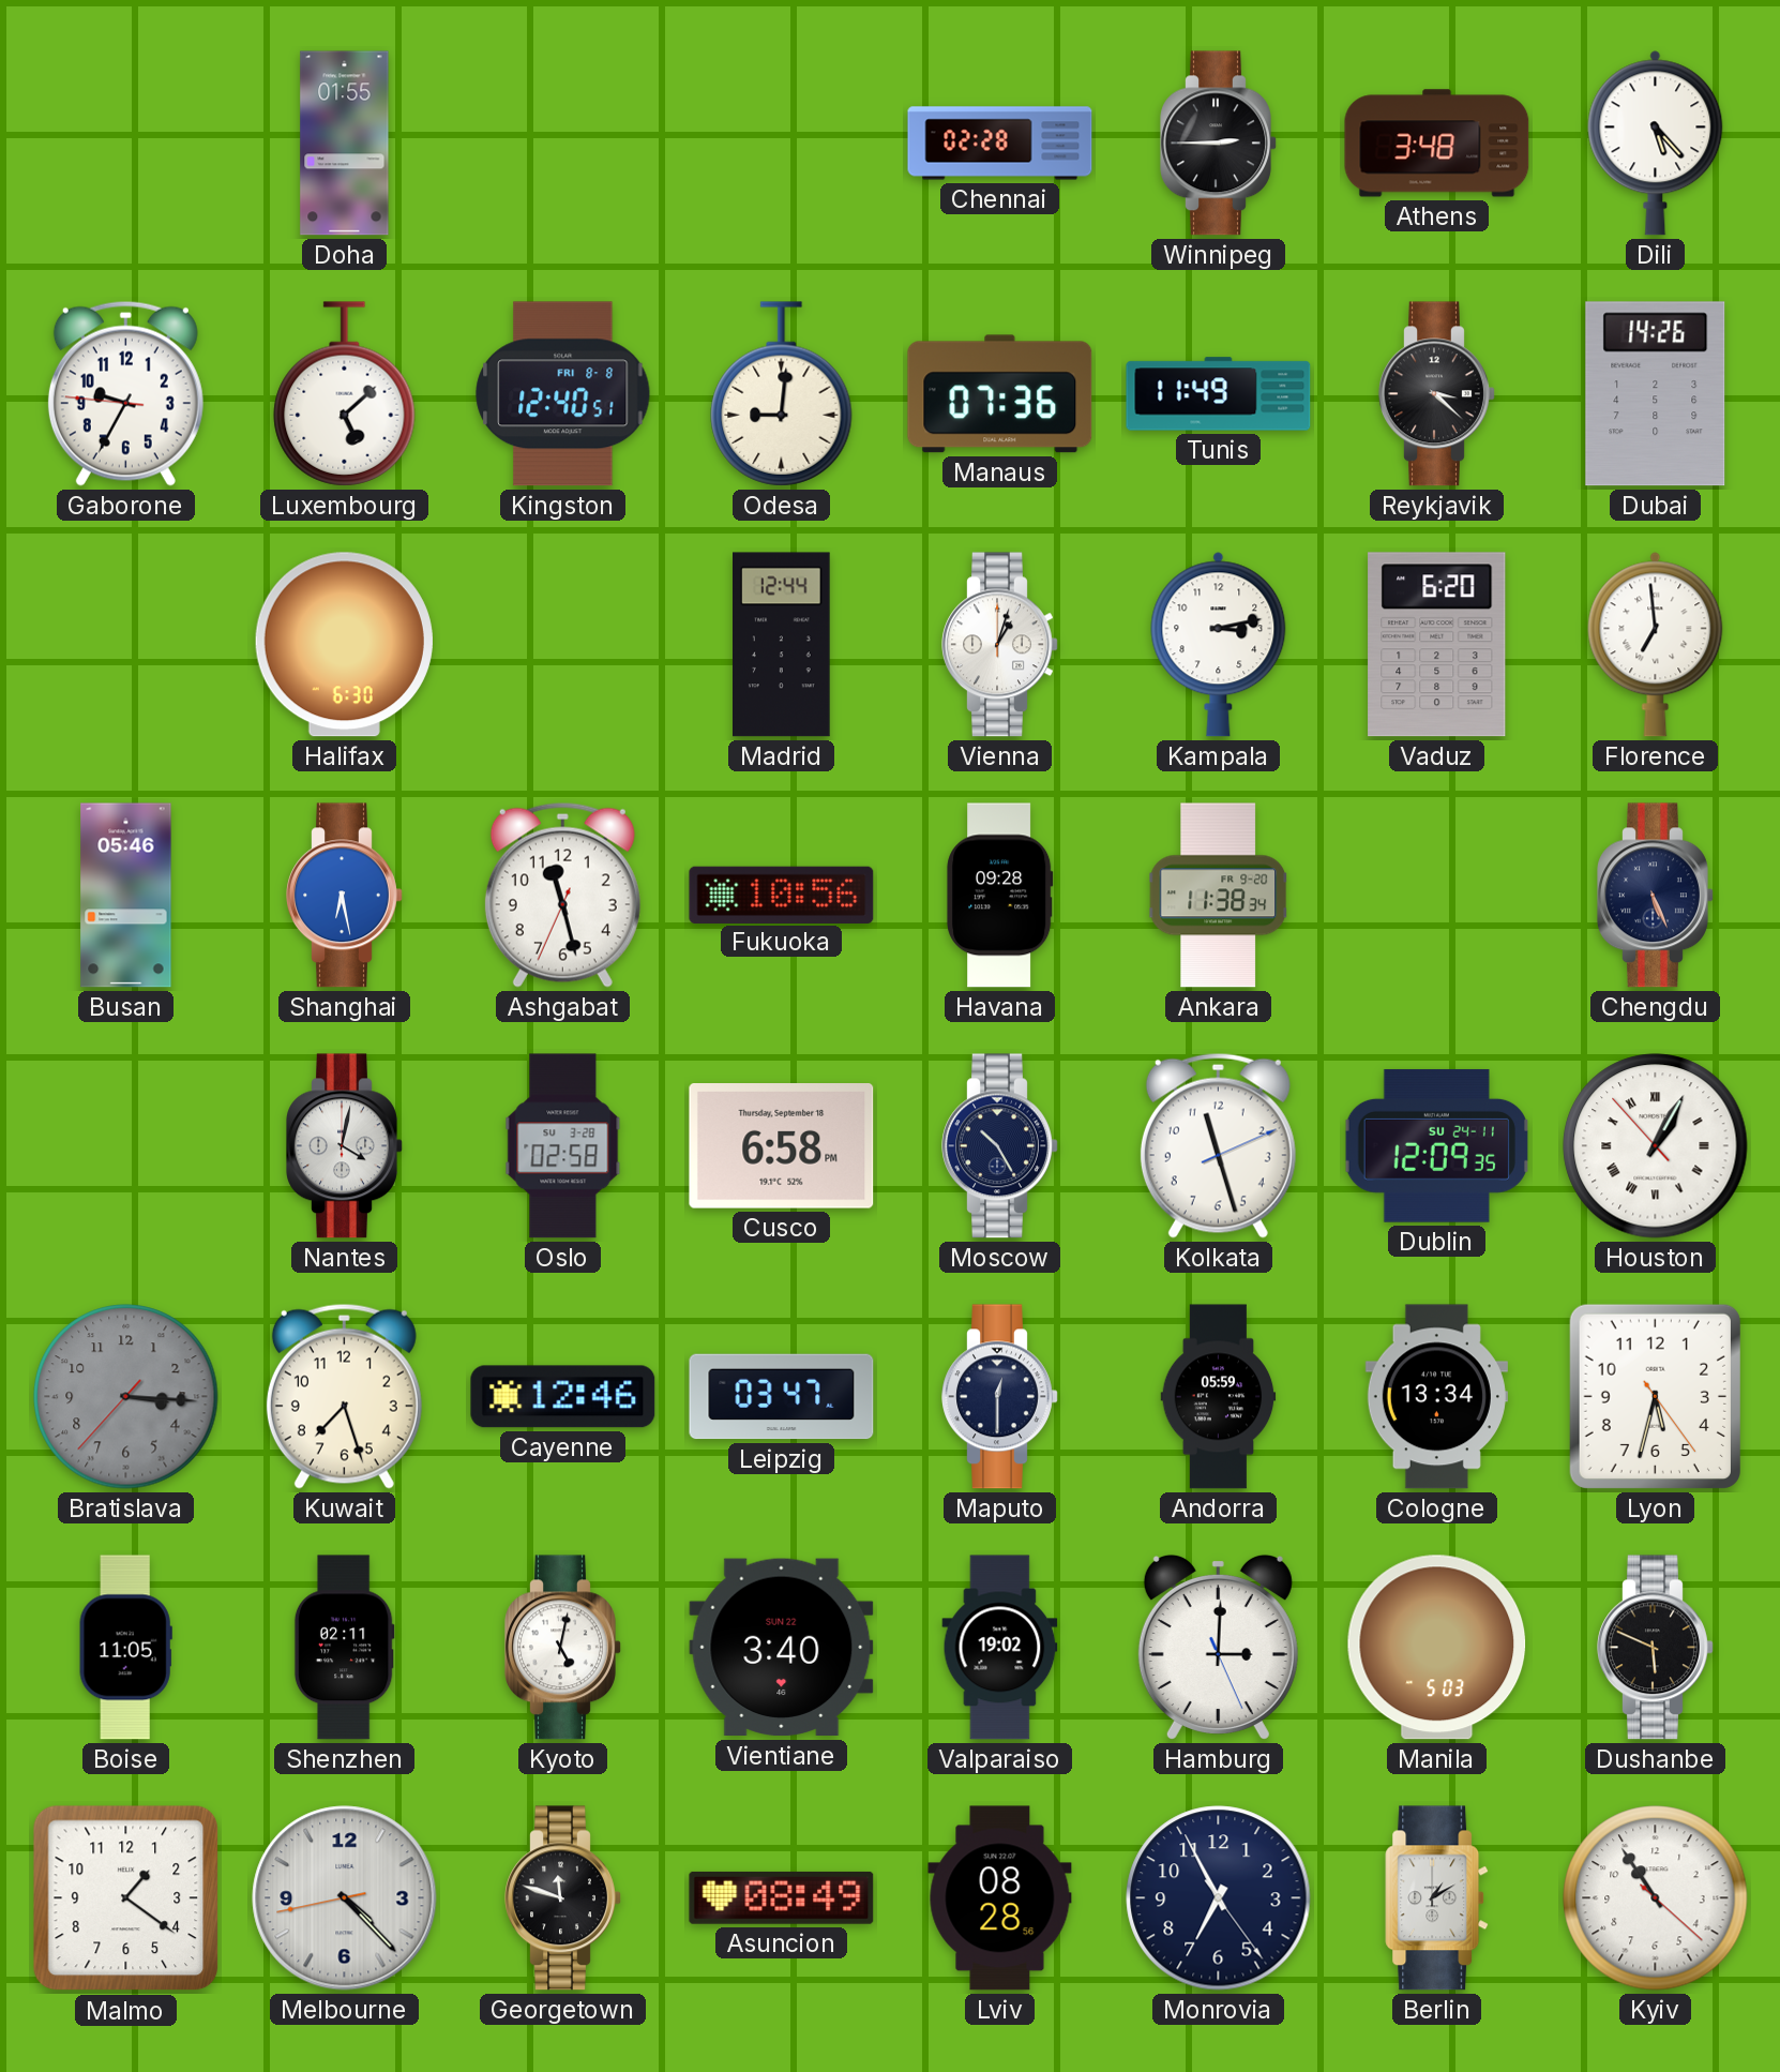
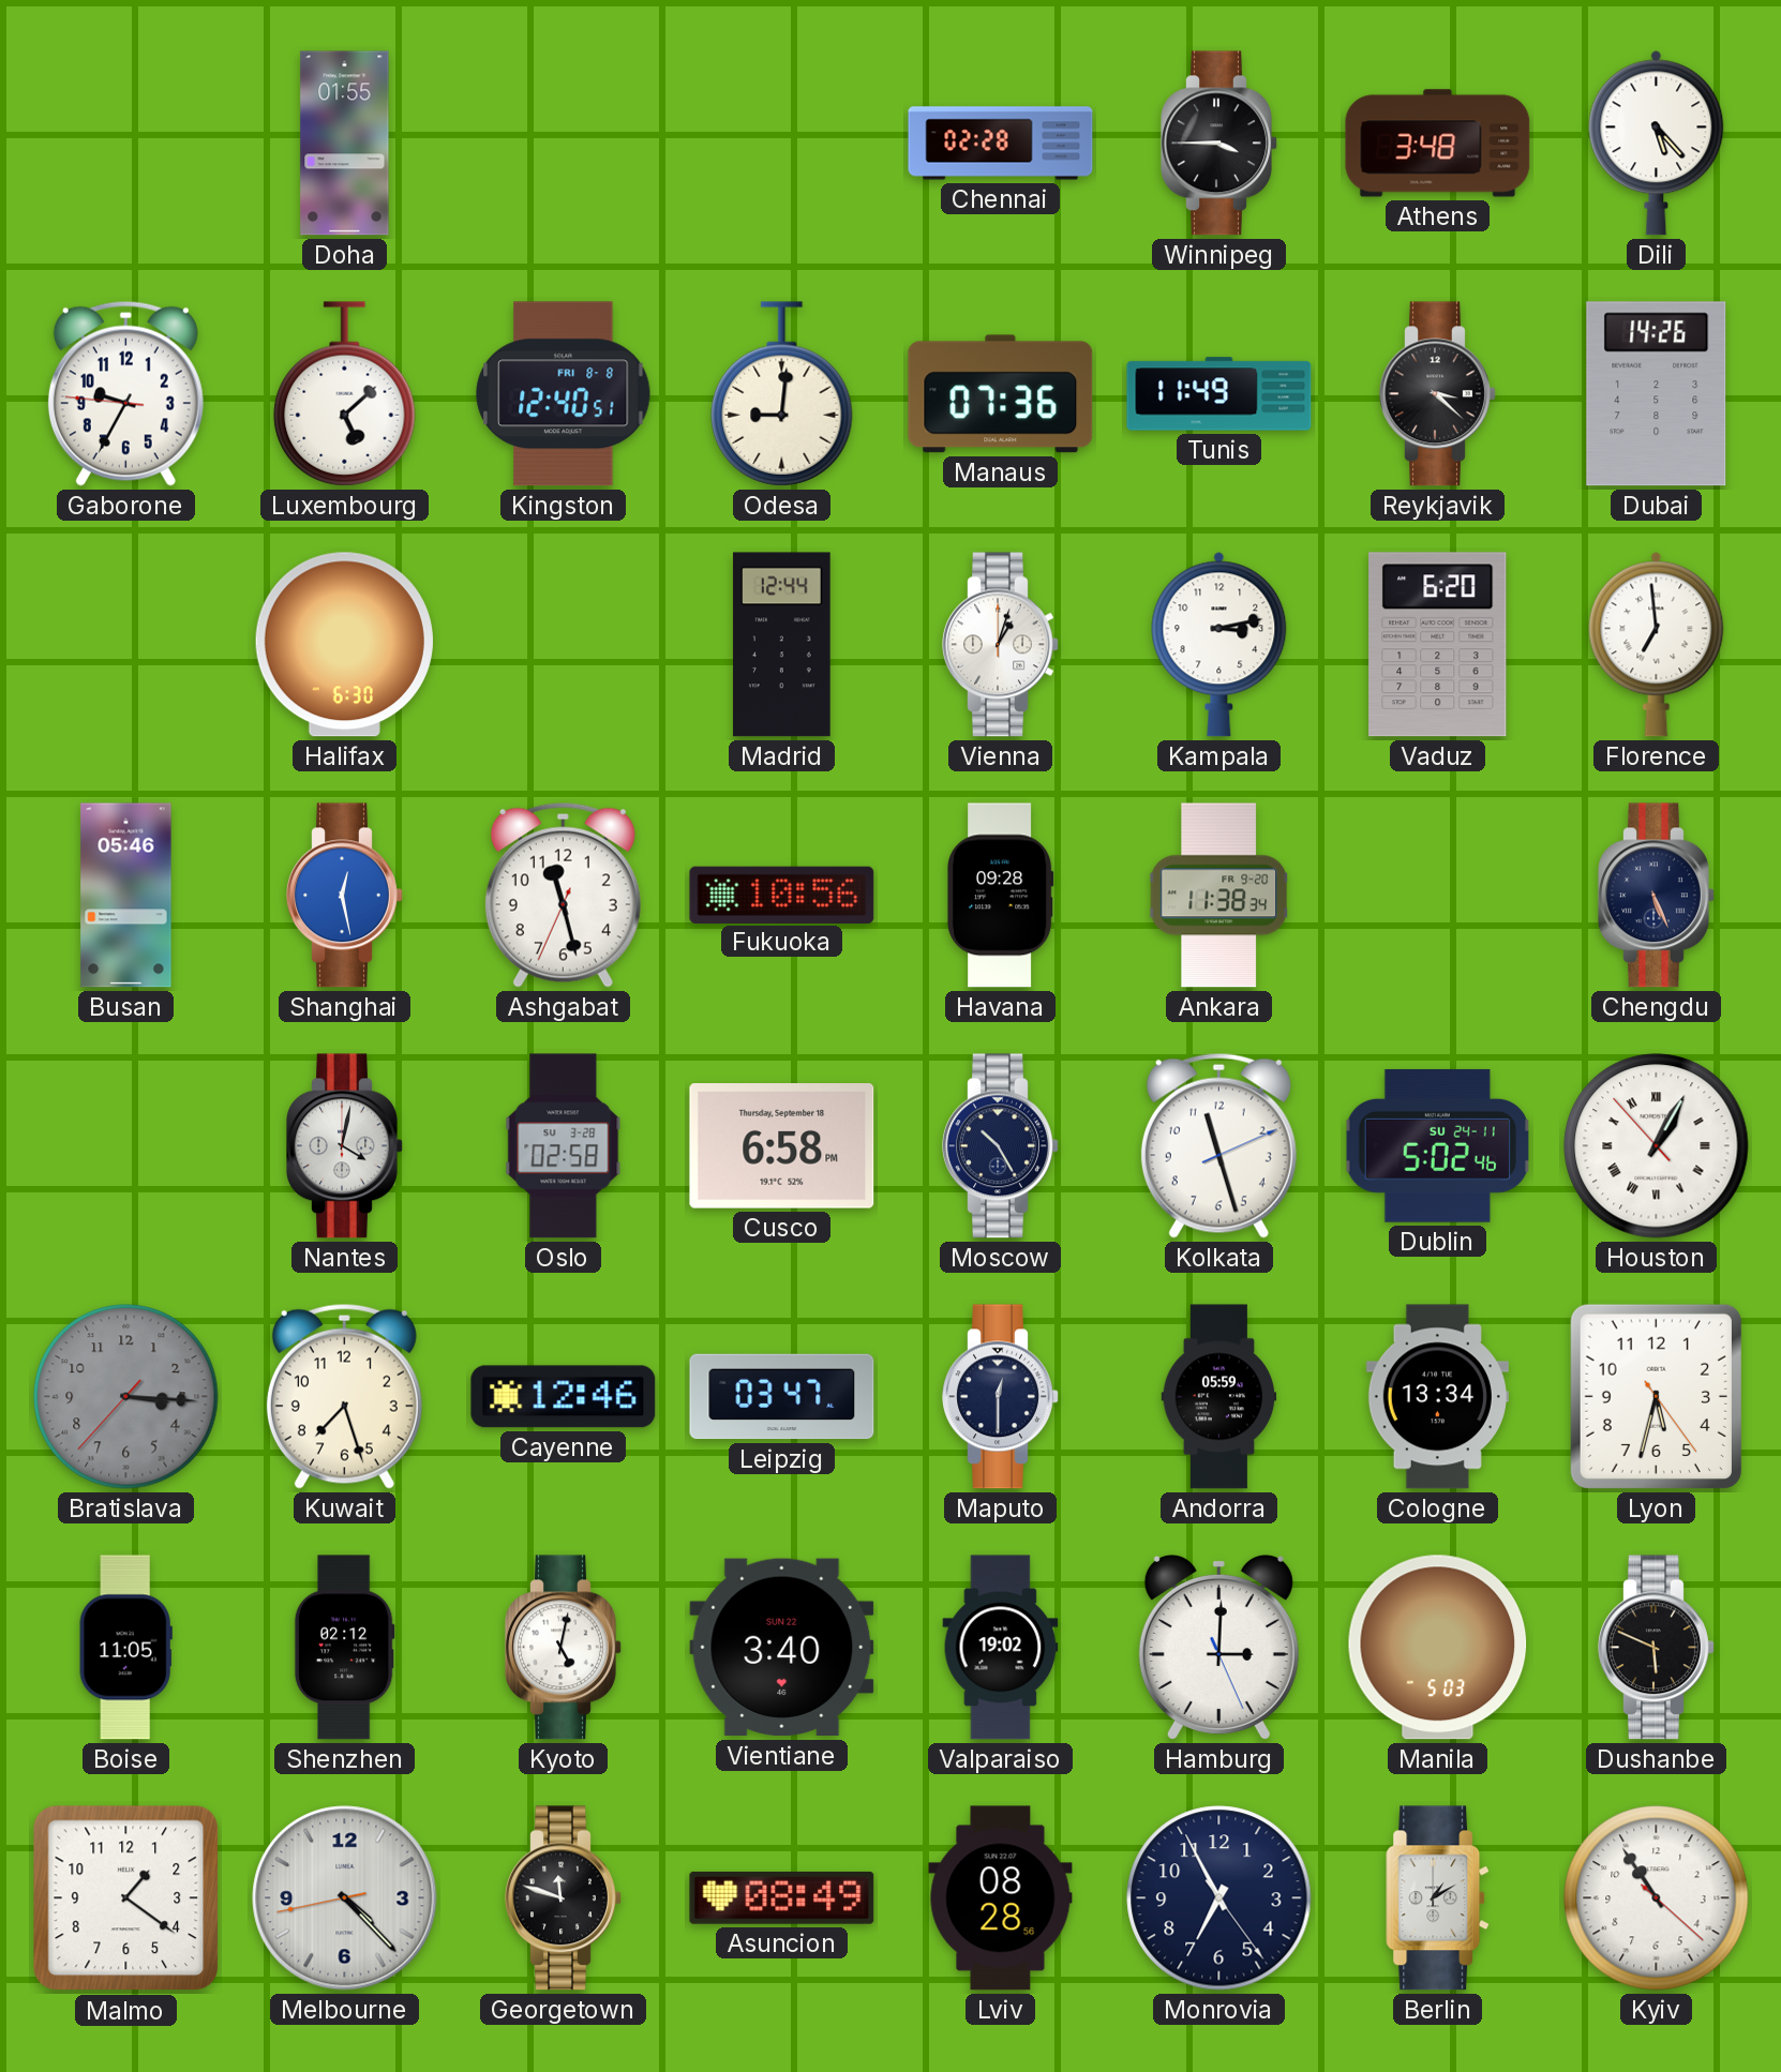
Winnipeg: 2:45 -> 3:45 (1219, 144)
Shanghai: 6:28 -> 12:28 (345, 896)
Dublin: 12:09 -> 5:02 (1437, 1145)
Shenzhen: 02:11 -> 02:12 (344, 1648)
